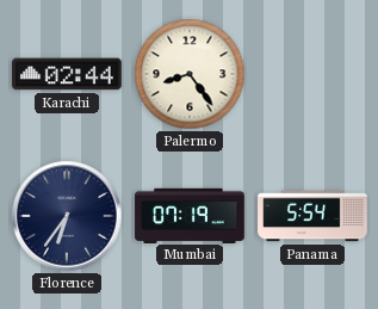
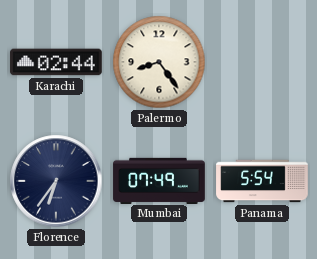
Mumbai: 07:19 -> 07:49 (159, 180)
